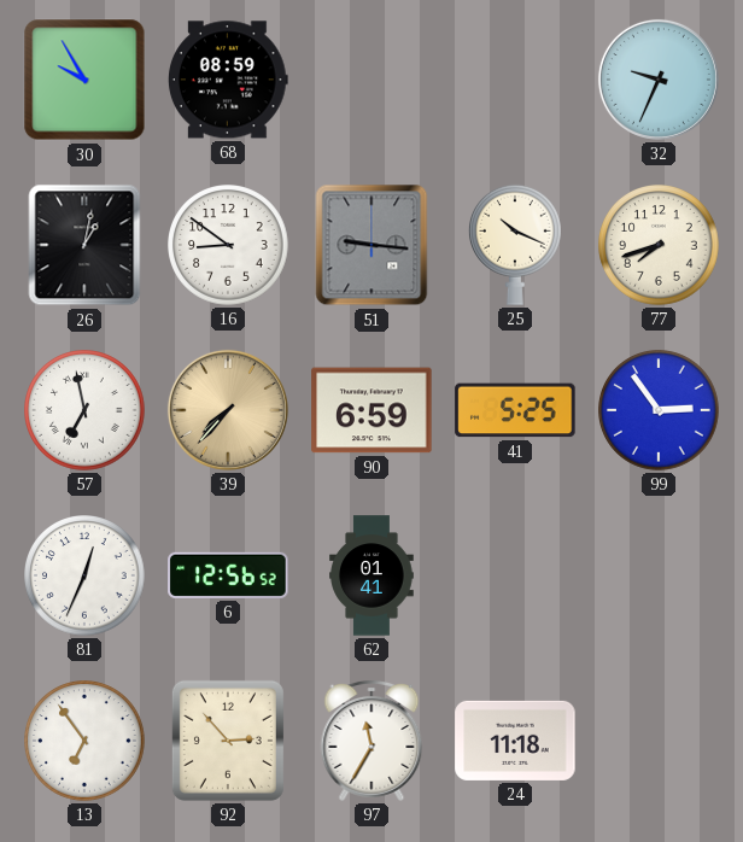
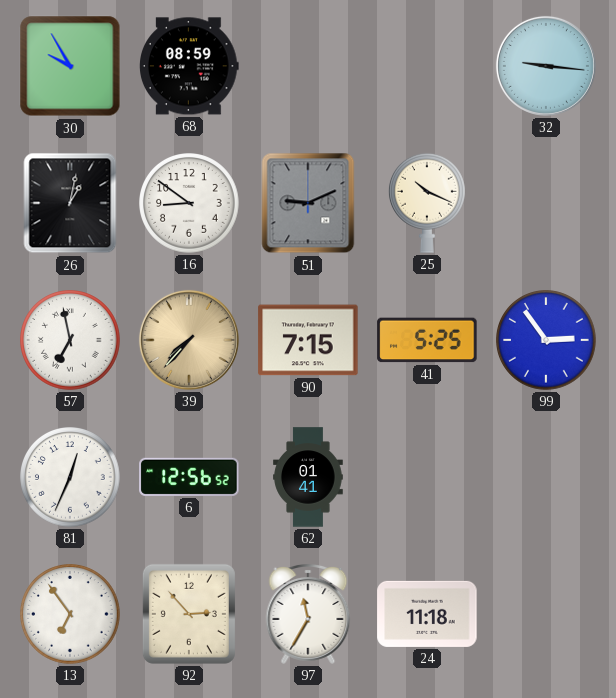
32: 9:34 -> 9:16 (546, 66)
51: 9:16 -> 9:11 (308, 203)
77: 7:42 -> none (660, 246)
90: 6:59 -> 7:15 (308, 340)
